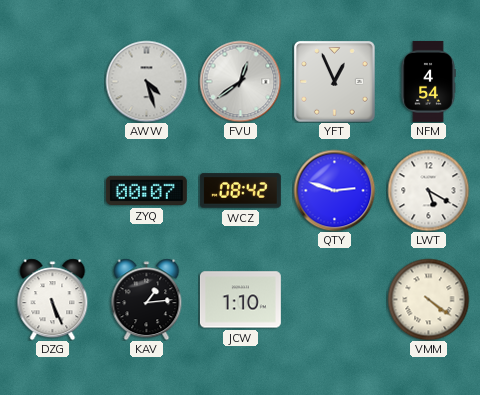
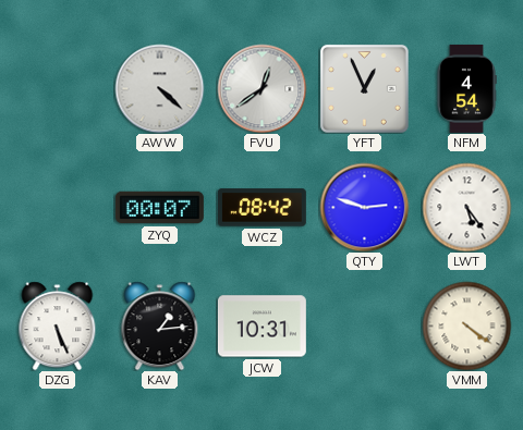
AWW: 4:27 -> 4:22 (159, 88)
LWT: 5:20 -> 5:24 (466, 207)
JCW: 1:10 -> 10:31 (261, 327)
